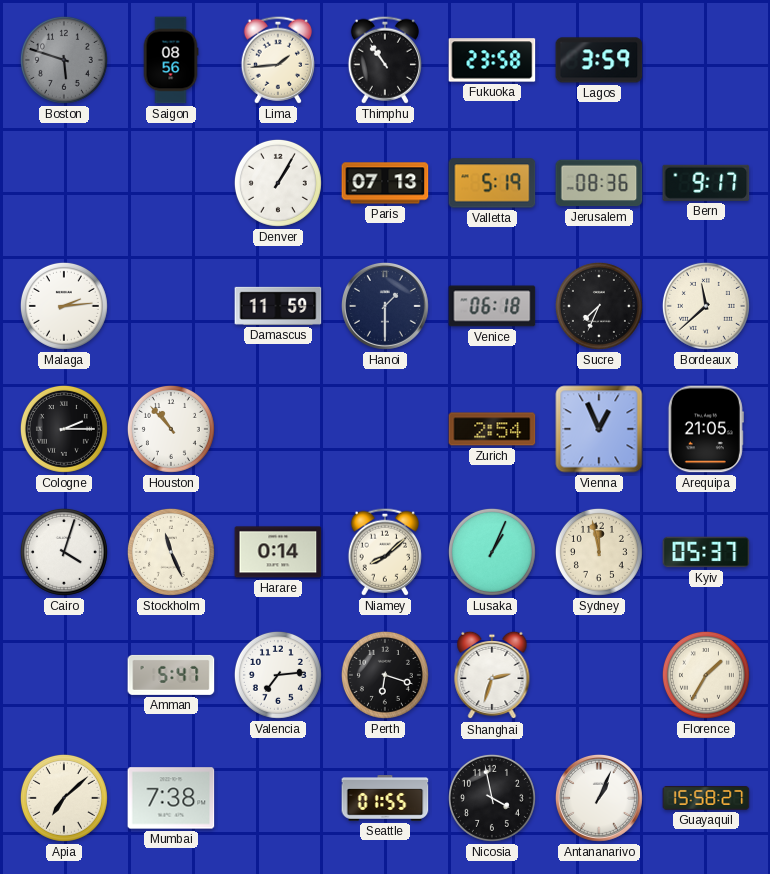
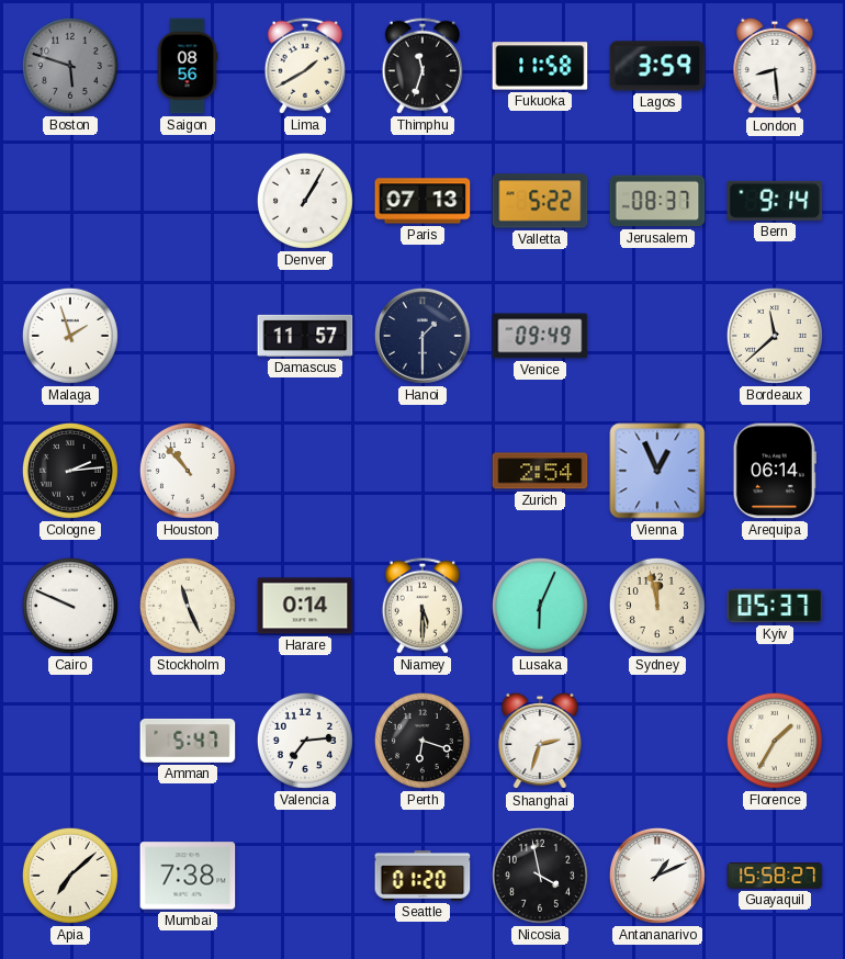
Lima: 1:44 -> 1:40 (305, 66)
Thimphu: 10:54 -> 11:33 (422, 66)
Fukuoka: 23:58 -> 11:58 (540, 66)
London: none -> 8:29 (775, 66)
Valletta: 5:19 -> 5:22 (540, 201)
Jerusalem: 08:36 -> 08:37 (657, 201)
Bern: 9:17 -> 9:14 (775, 201)
Malaga: 2:14 -> 1:57 (70, 336)
Damascus: 11:59 -> 11:57 (305, 336)
Venice: 06:18 -> 09:49 (540, 336)
Sucre: 7:34 -> none (599, 306)
Cologne: 2:15 -> 2:14 (70, 471)
Arequipa: 21:05 -> 06:14 (775, 471)
Cairo: 4:03 -> 9:49 (70, 606)
Niamey: 8:08 -> 5:30 (422, 606)
Lusaka: 1:04 -> 6:04 (540, 606)
Seattle: 01:55 -> 01:20 (422, 876)
Antananarivo: 1:04 -> 1:11 (657, 876)
